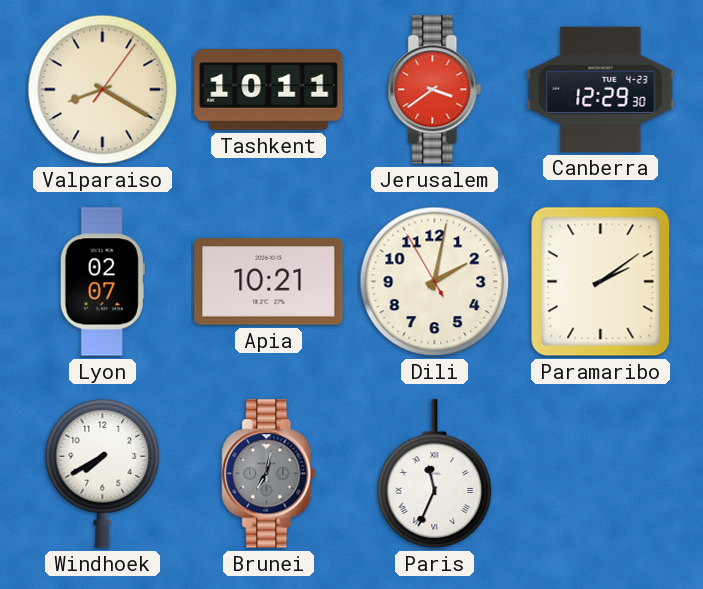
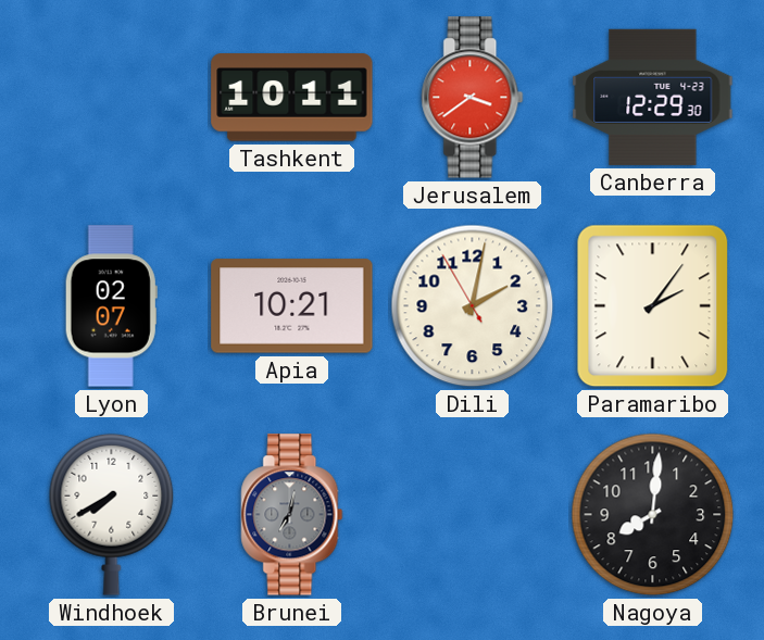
Valparaiso: 8:20 -> none (103, 90)
Paramaribo: 2:09 -> 2:06 (653, 306)
Paris: 11:34 -> none (435, 474)
Nagoya: none -> 8:01 (653, 515)
